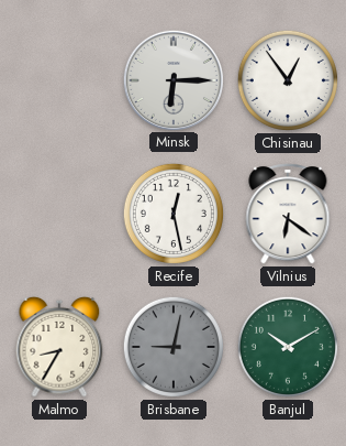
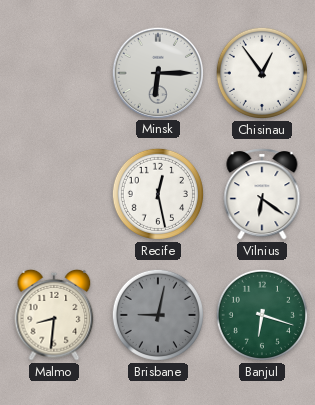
Malmo: 8:35 -> 8:31 (54, 315)
Banjul: 10:10 -> 6:18 (262, 315)
